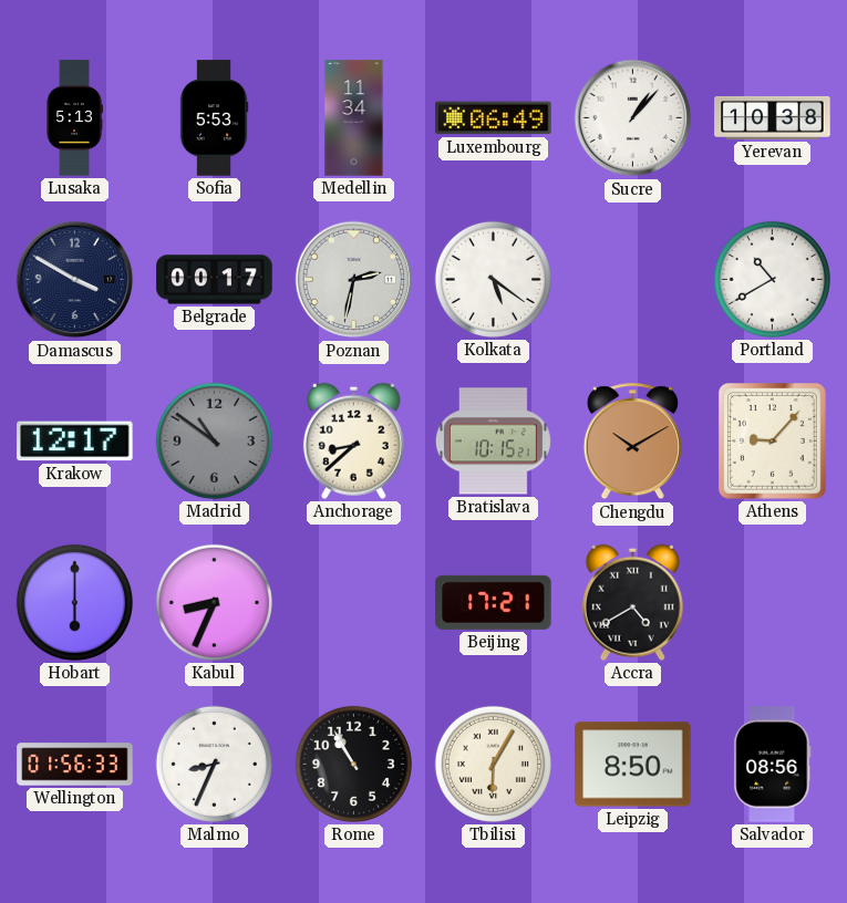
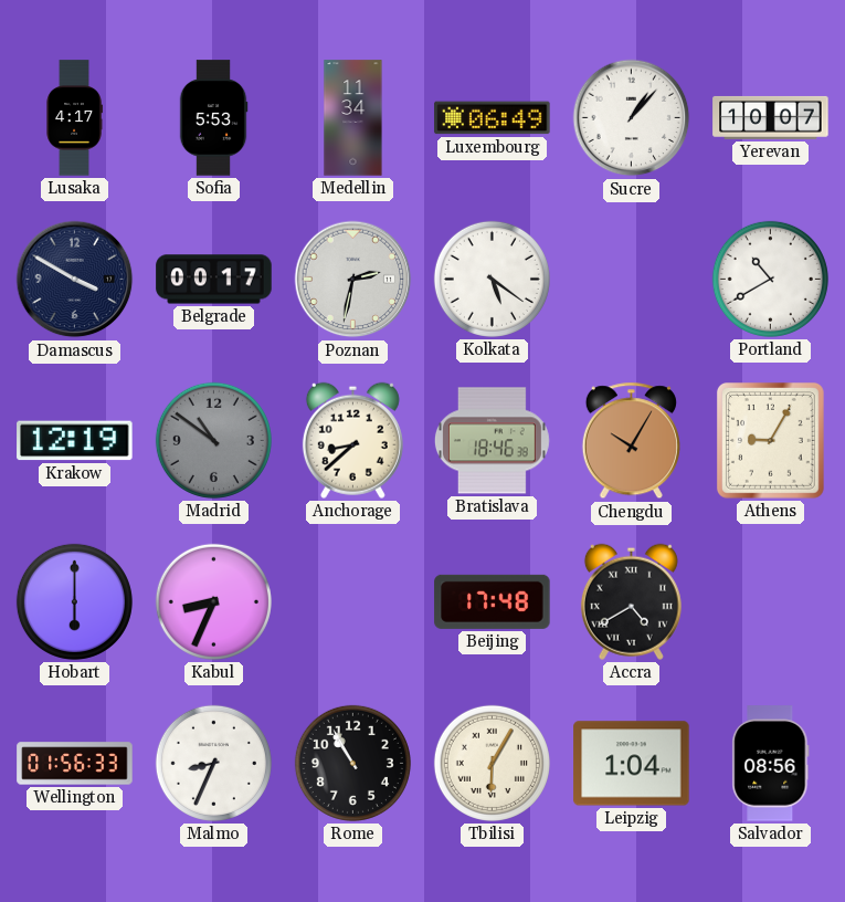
Lusaka: 5:13 -> 4:17 (74, 118)
Yerevan: 10:38 -> 10:07 (771, 117)
Krakow: 12:17 -> 12:19 (75, 441)
Bratislava: 10:15 -> 18:46 (492, 441)
Chengdu: 10:10 -> 10:05 (631, 441)
Athens: 9:07 -> 9:05 (770, 441)
Beijing: 17:21 -> 17:48 (493, 601)
Leipzig: 8:50 -> 1:04 (632, 764)
